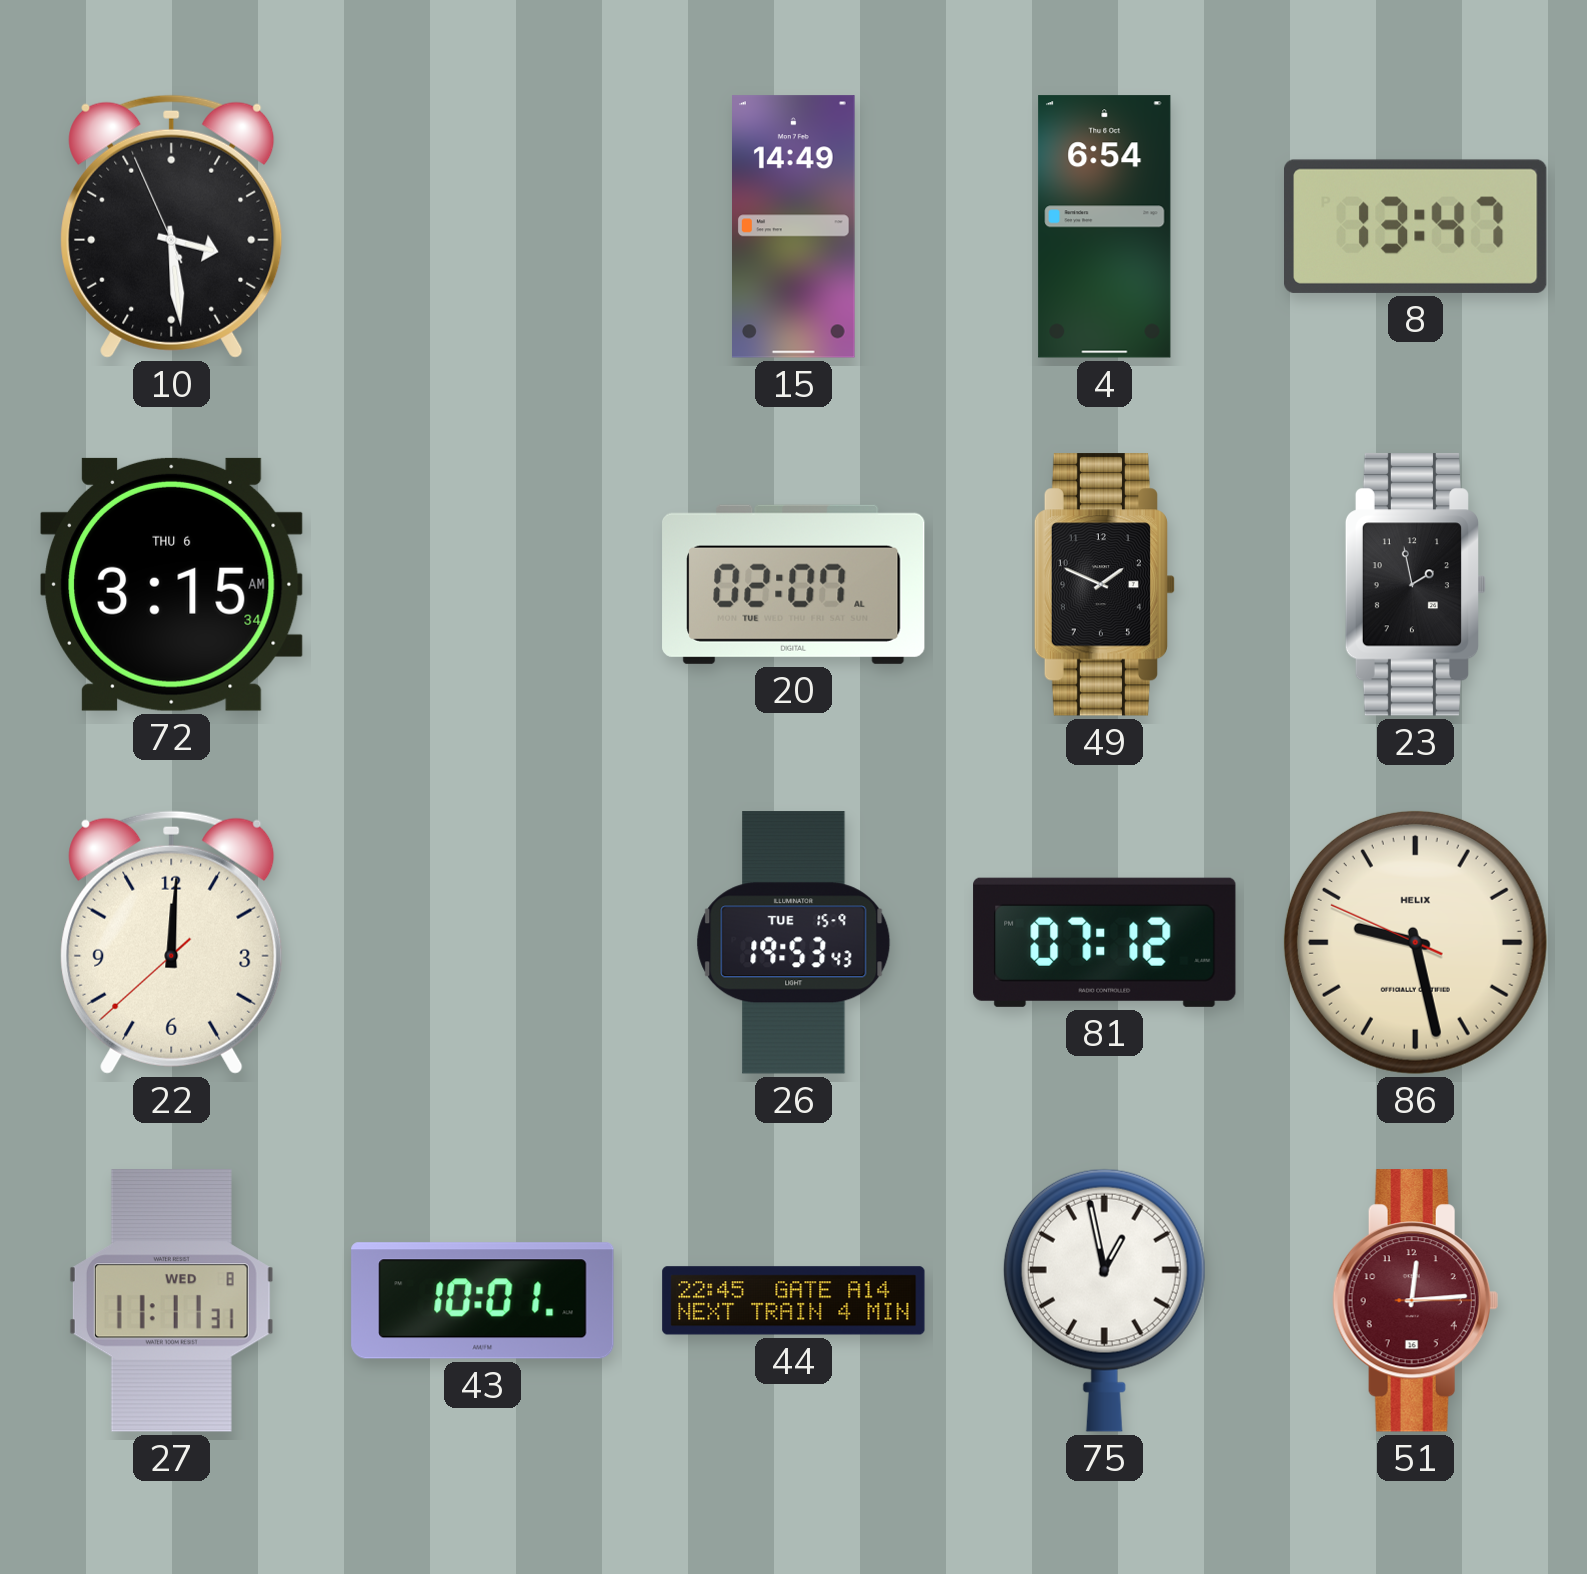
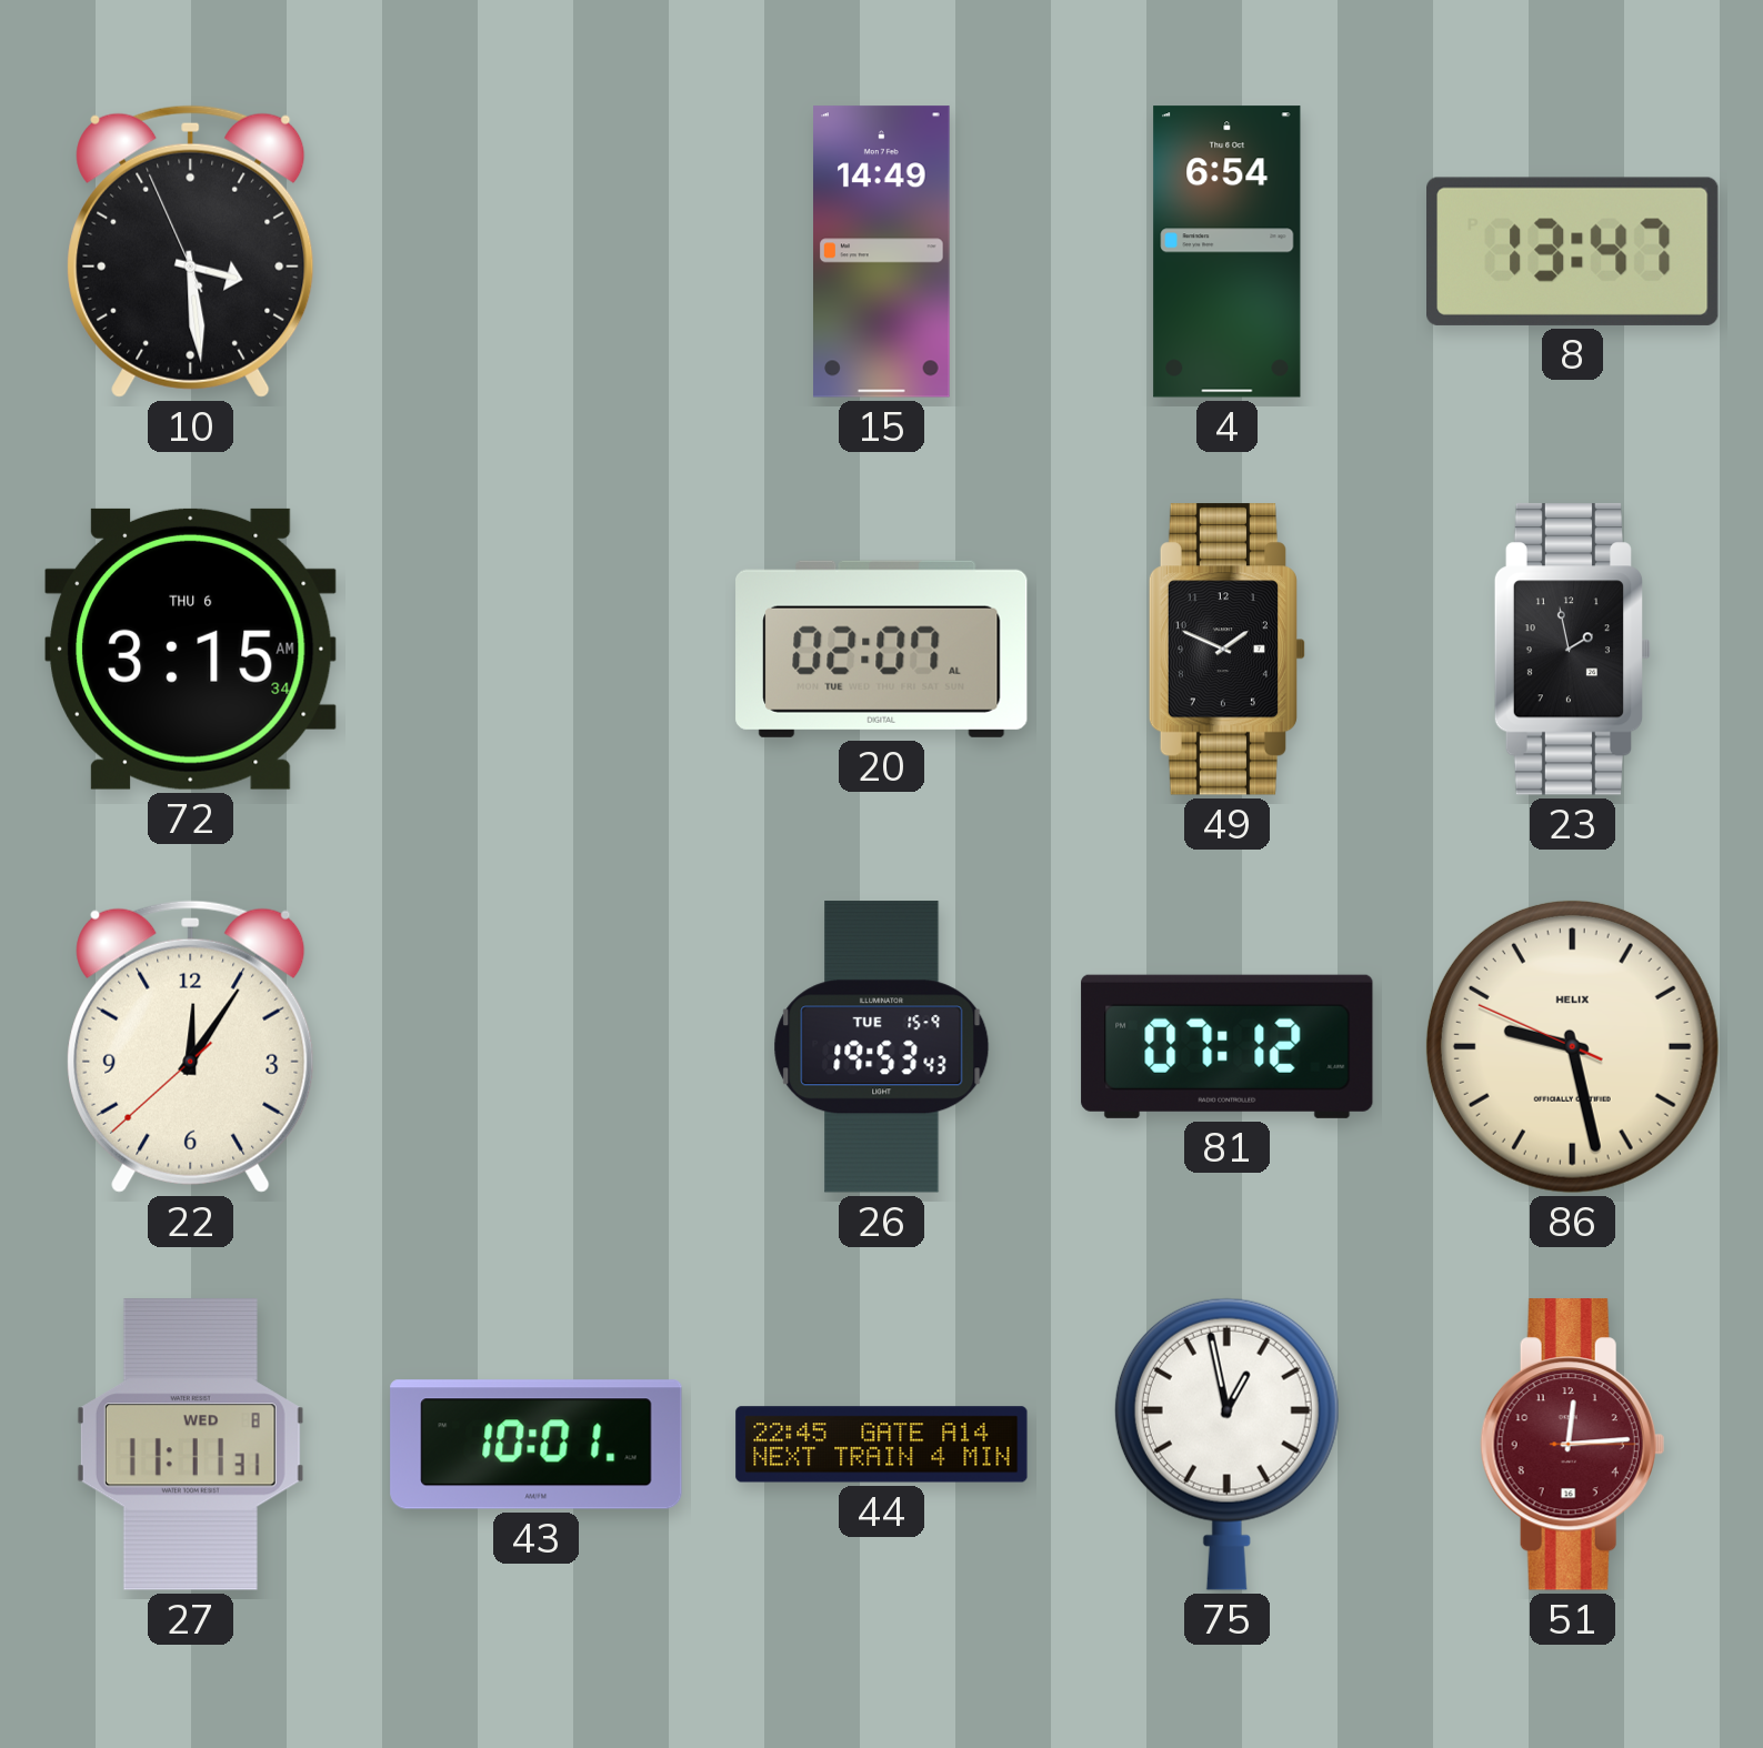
22: 12:00 -> 12:05 (191, 1046)
